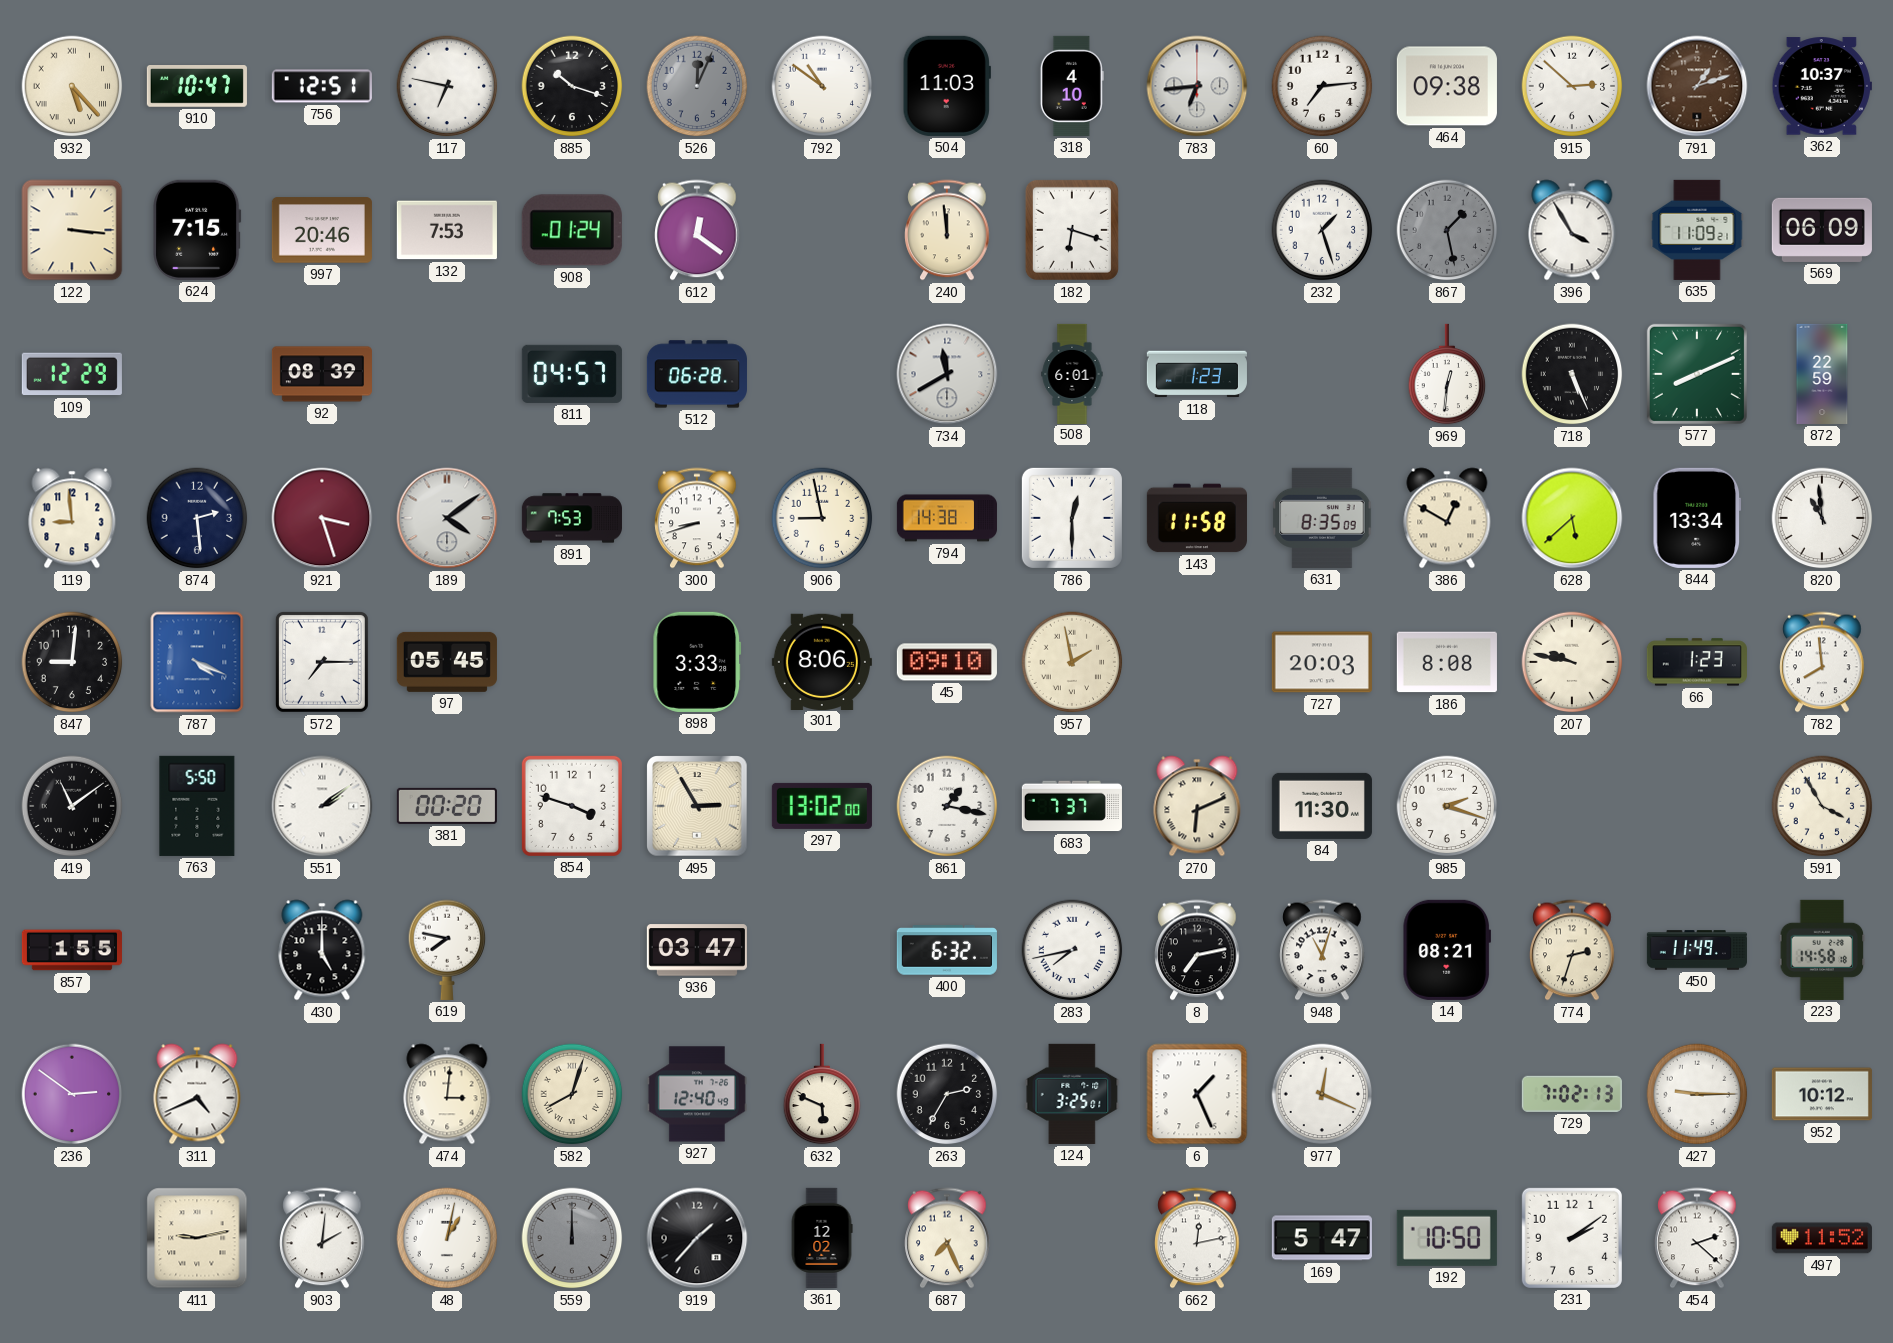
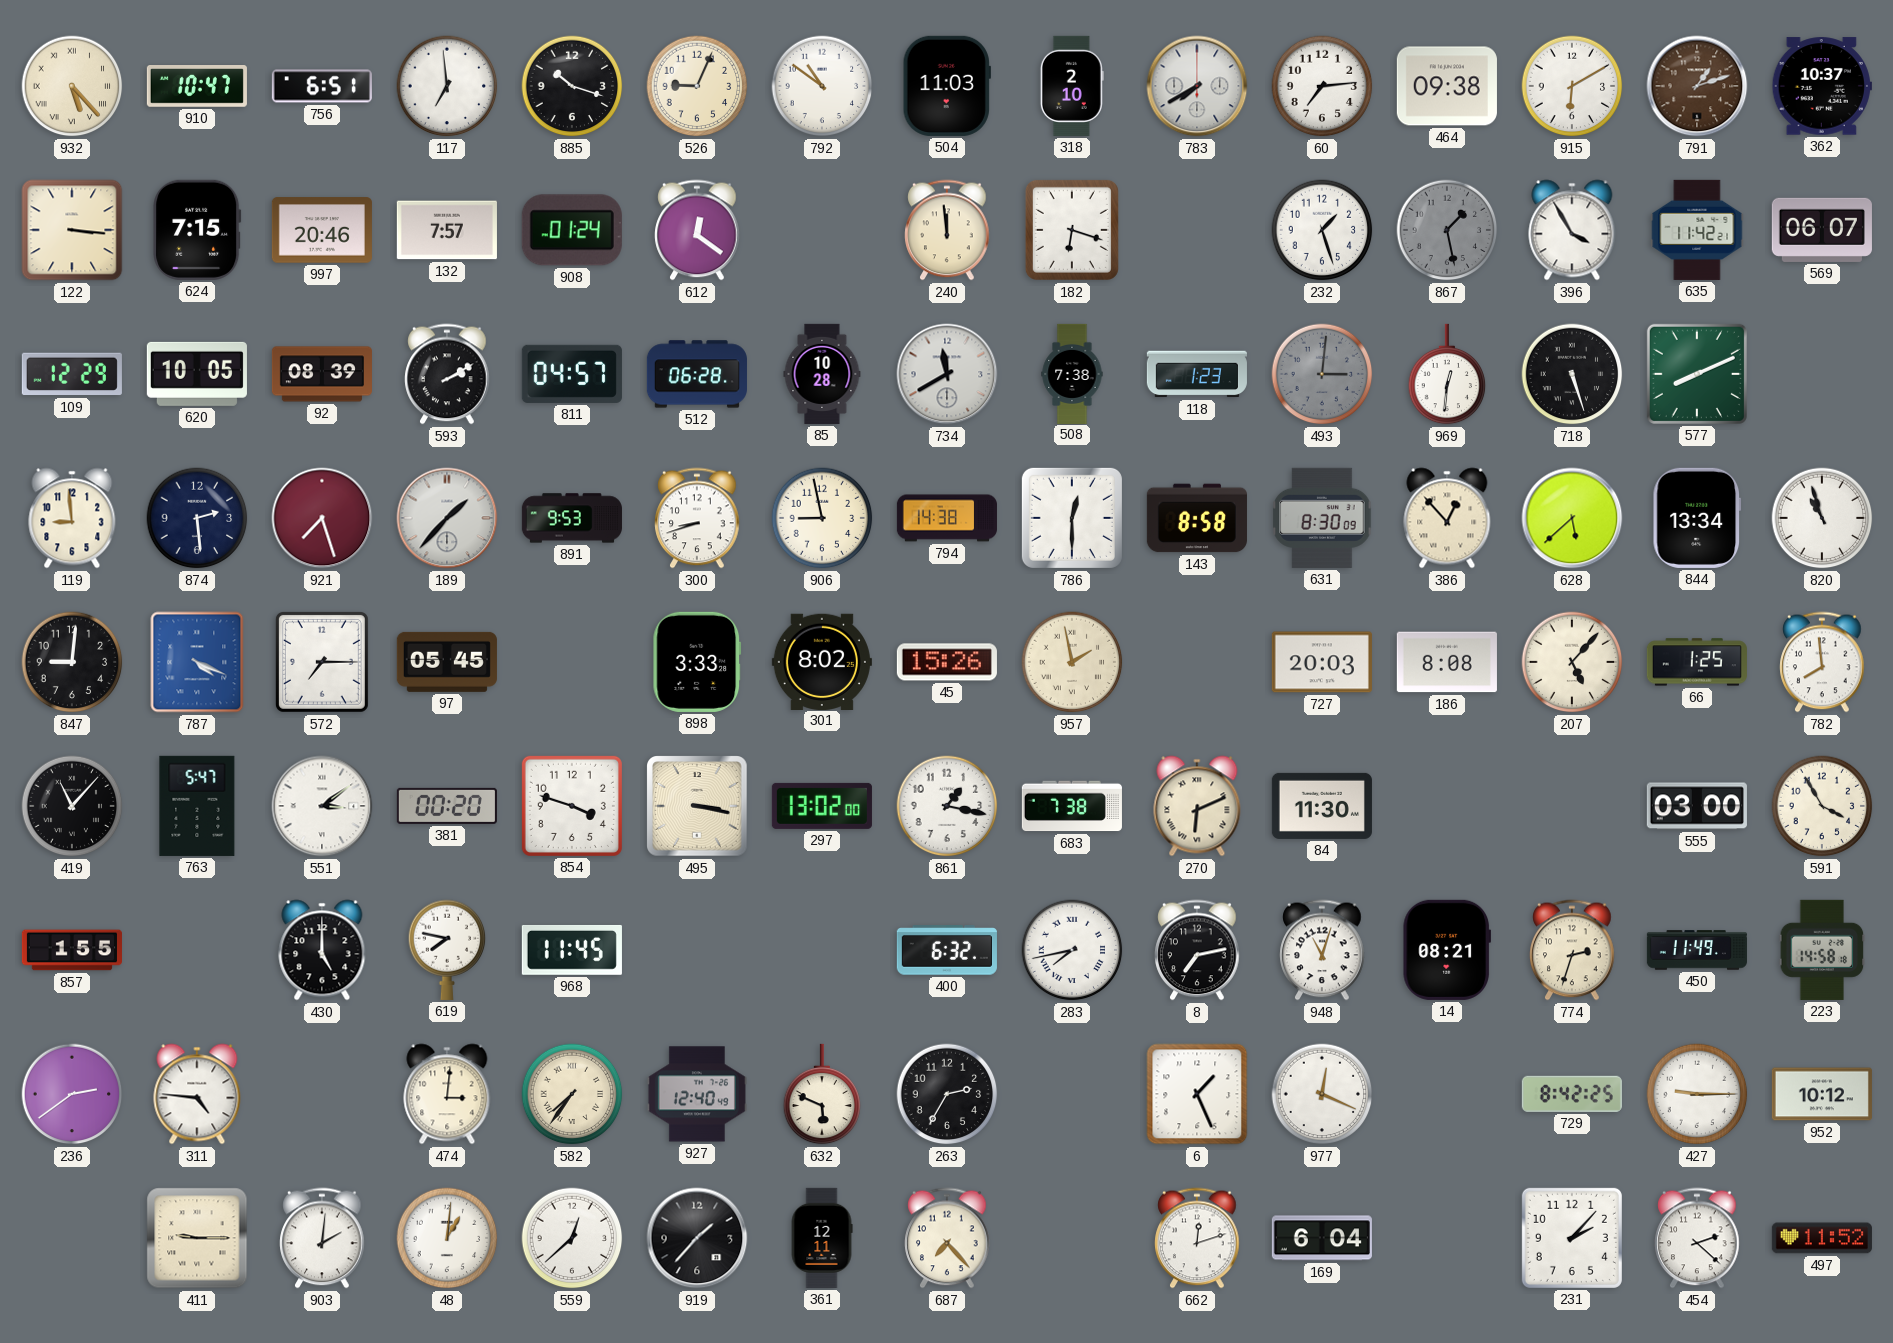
756: 12:51 -> 6:51 (322, 86)
117: 6:47 -> 6:59 (447, 86)
526: 12:04 -> 9:04 (697, 86)
526 dial: grey -> cream (697, 86)
318: 4:10 -> 2:10 (1072, 86)
783: 6:44 -> 7:40 (1197, 86)
915: 2:52 -> 6:10 (1572, 86)
132: 7:53 -> 7:57 (447, 230)
635: 11:09 -> 11:42 (1697, 230)
569: 06:09 -> 06:07 (1822, 230)
620: none -> 10:05 (197, 374)
593: none -> 2:10 (447, 374)
85: none -> 10:28 (822, 374)
508: 6:01 -> 7:38 (1072, 373)
493: none -> 3:01 (1322, 374)
718: 5:26 -> 5:27 (1572, 374)
872: 22:59 -> none (1822, 374)
921: 3:27 -> 7:27 (322, 518)
189: 4:09 -> 1:37 (447, 518)
891: 7:53 -> 9:53 (572, 518)
143: 11:58 -> 8:58 (1197, 518)
631: 8:35 -> 8:30 (1322, 518)
386: 12:50 -> 12:53 (1447, 518)
820: 10:59 -> 10:57 (1822, 518)
301: 8:06 -> 8:02 (822, 661)
45: 09:10 -> 15:26 (947, 662)
207: 9:47 -> 5:07 (1572, 662)
66: 1:23 -> 1:25 (1697, 662)
419: 11:09 -> 11:07 (72, 806)
763: 5:50 -> 5:47 (197, 806)
551: 2:09 -> 3:09 (322, 806)
495: 2:55 -> 3:17 (697, 806)
683: 7:37 -> 7:38 (1072, 806)
985: 2:18 -> none (1447, 806)
555: none -> 03:00 (1697, 806)
968: none -> 11:45 (572, 950)
936: 03:47 -> none (697, 950)
236: 2:51 -> 2:39 (72, 1094)
311: 4:41 -> 4:46 (197, 1094)
582: 8:03 -> 7:36 (572, 1094)
124: 3:25 -> none (1072, 1094)
729: 7:02 -> 8:42 (1572, 1094)
411: 9:13 -> 9:15 (197, 1238)
48: 1:02 -> 1:01 (447, 1238)
559: 12:00 -> 12:38 (572, 1238)
559 dial: grey -> white (572, 1238)
361: 12:02 -> 12:11 (822, 1238)
687: 7:26 -> 7:23 (947, 1238)
662: 12:13 -> 12:12 (1197, 1238)
169: 5:47 -> 6:04 (1322, 1238)
192: 10:50 -> none (1447, 1238)
231: 2:09 -> 2:07 (1572, 1238)
